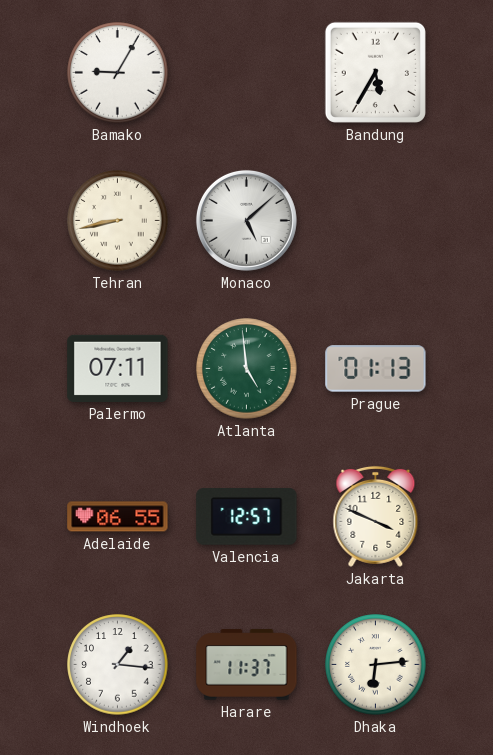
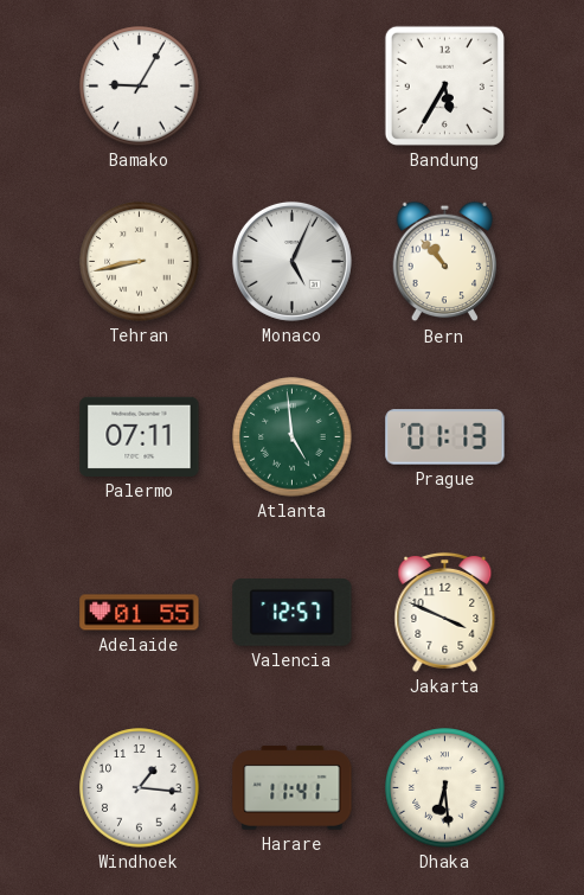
Monaco: 5:08 -> 5:04 (291, 261)
Bern: none -> 10:53 (445, 262)
Adelaide: 06:55 -> 01:55 (140, 613)
Harare: 11:37 -> 11:41 (293, 788)
Dhaka: 6:14 -> 6:29 (445, 788)
